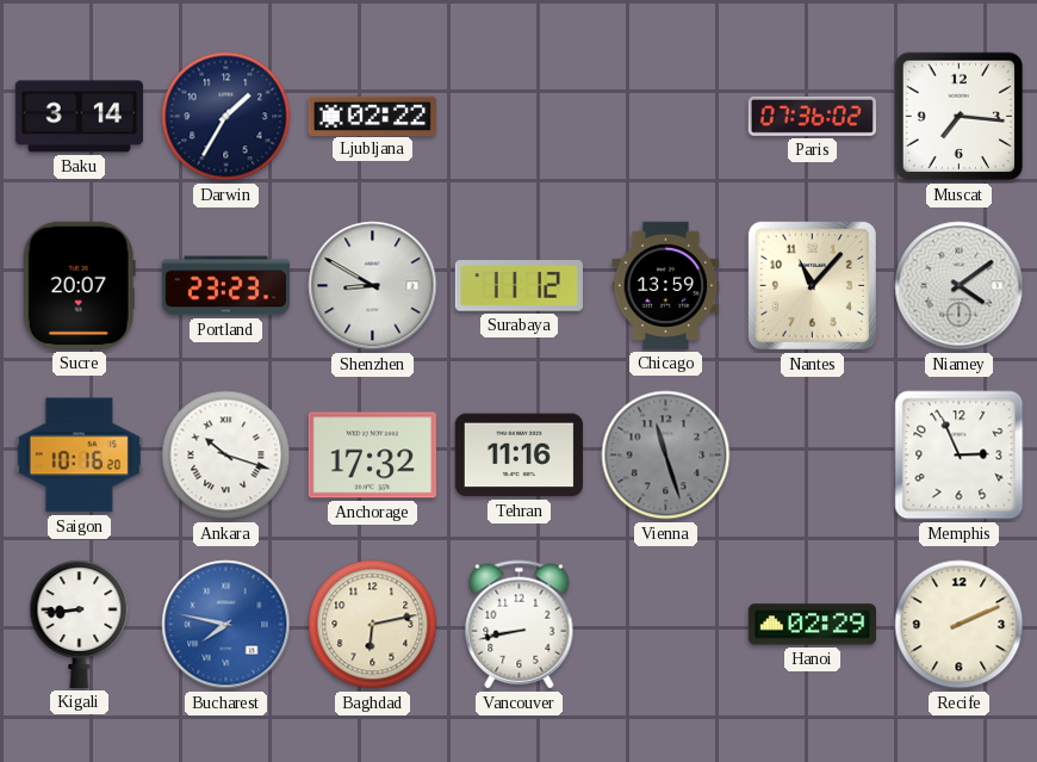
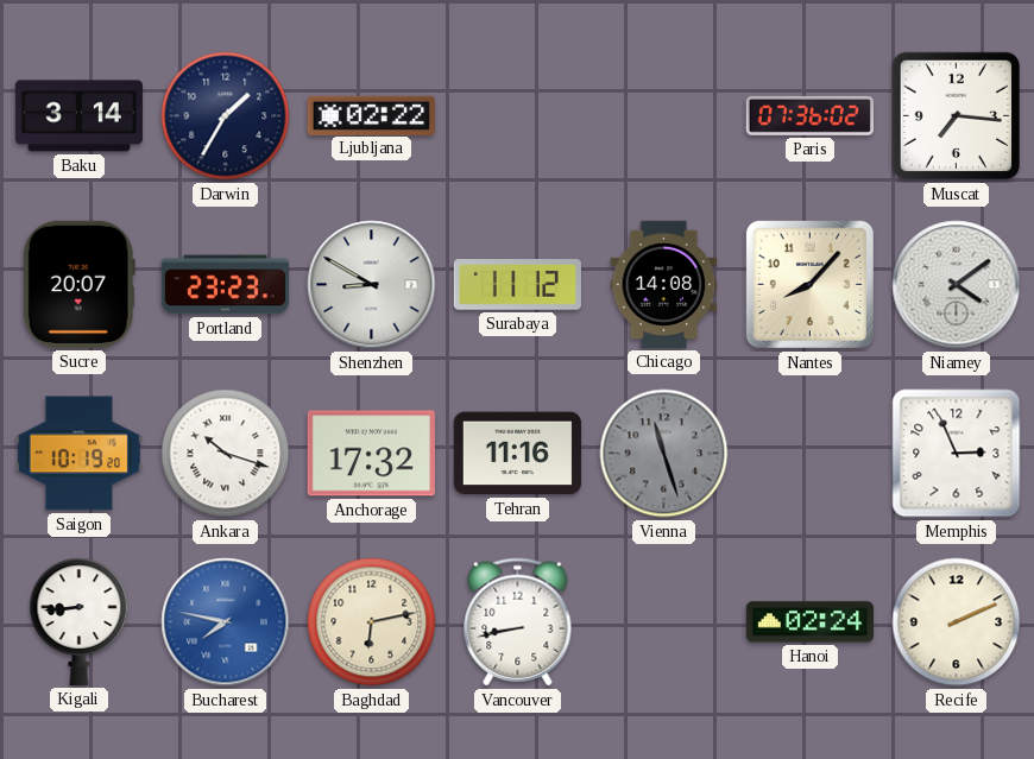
Chicago: 13:59 -> 14:08 (664, 284)
Nantes: 11:07 -> 8:07 (809, 284)
Saigon: 10:16 -> 10:19 (78, 454)
Hanoi: 02:29 -> 02:24 (809, 622)
